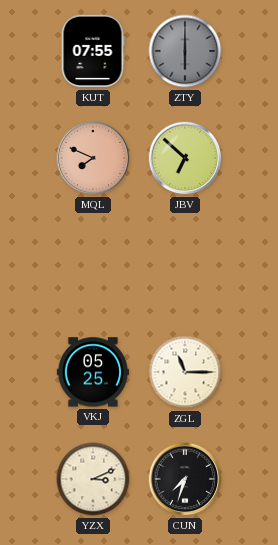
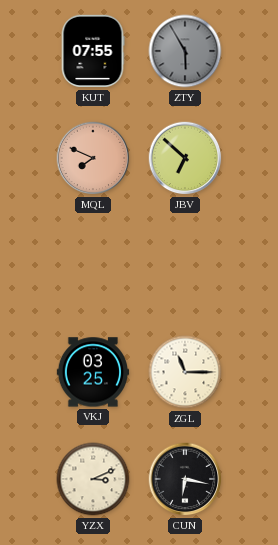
ZTY: 6:00 -> 5:55 (185, 51)
VKJ: 05:25 -> 03:25 (93, 372)
CUN: 7:33 -> 6:17 (185, 479)
